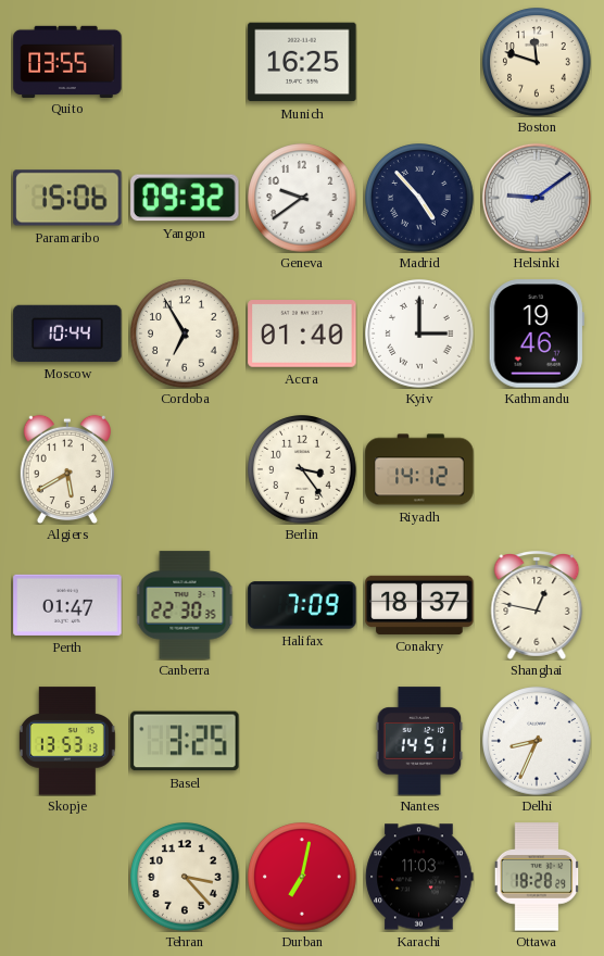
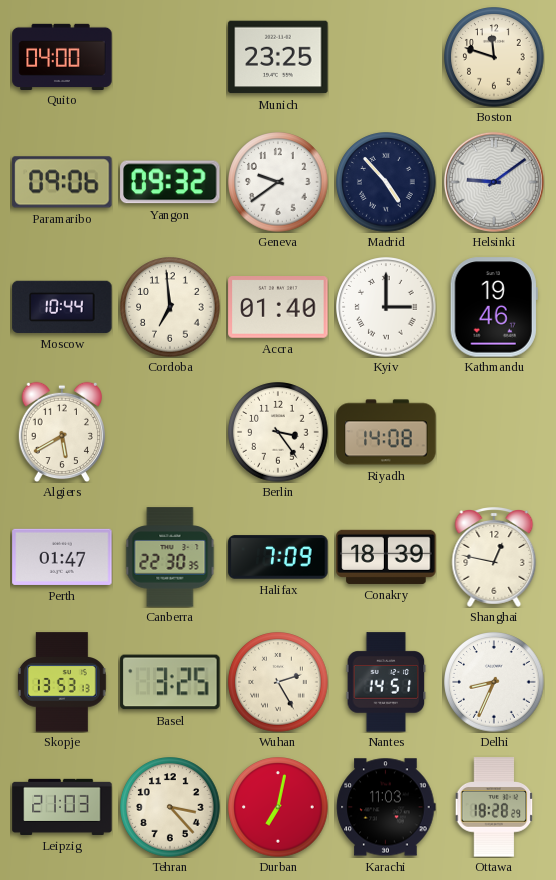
Quito: 03:55 -> 04:00 (62, 56)
Munich: 16:25 -> 23:25 (278, 57)
Paramaribo: 15:06 -> 09:06 (62, 182)
Cordoba: 6:55 -> 6:59 (170, 307)
Riyadh: 14:12 -> 14:08 (386, 432)
Conakry: 18:37 -> 18:39 (386, 557)
Wuhan: none -> 2:25 (278, 682)
Leipzig: none -> 21:03 (62, 807)
